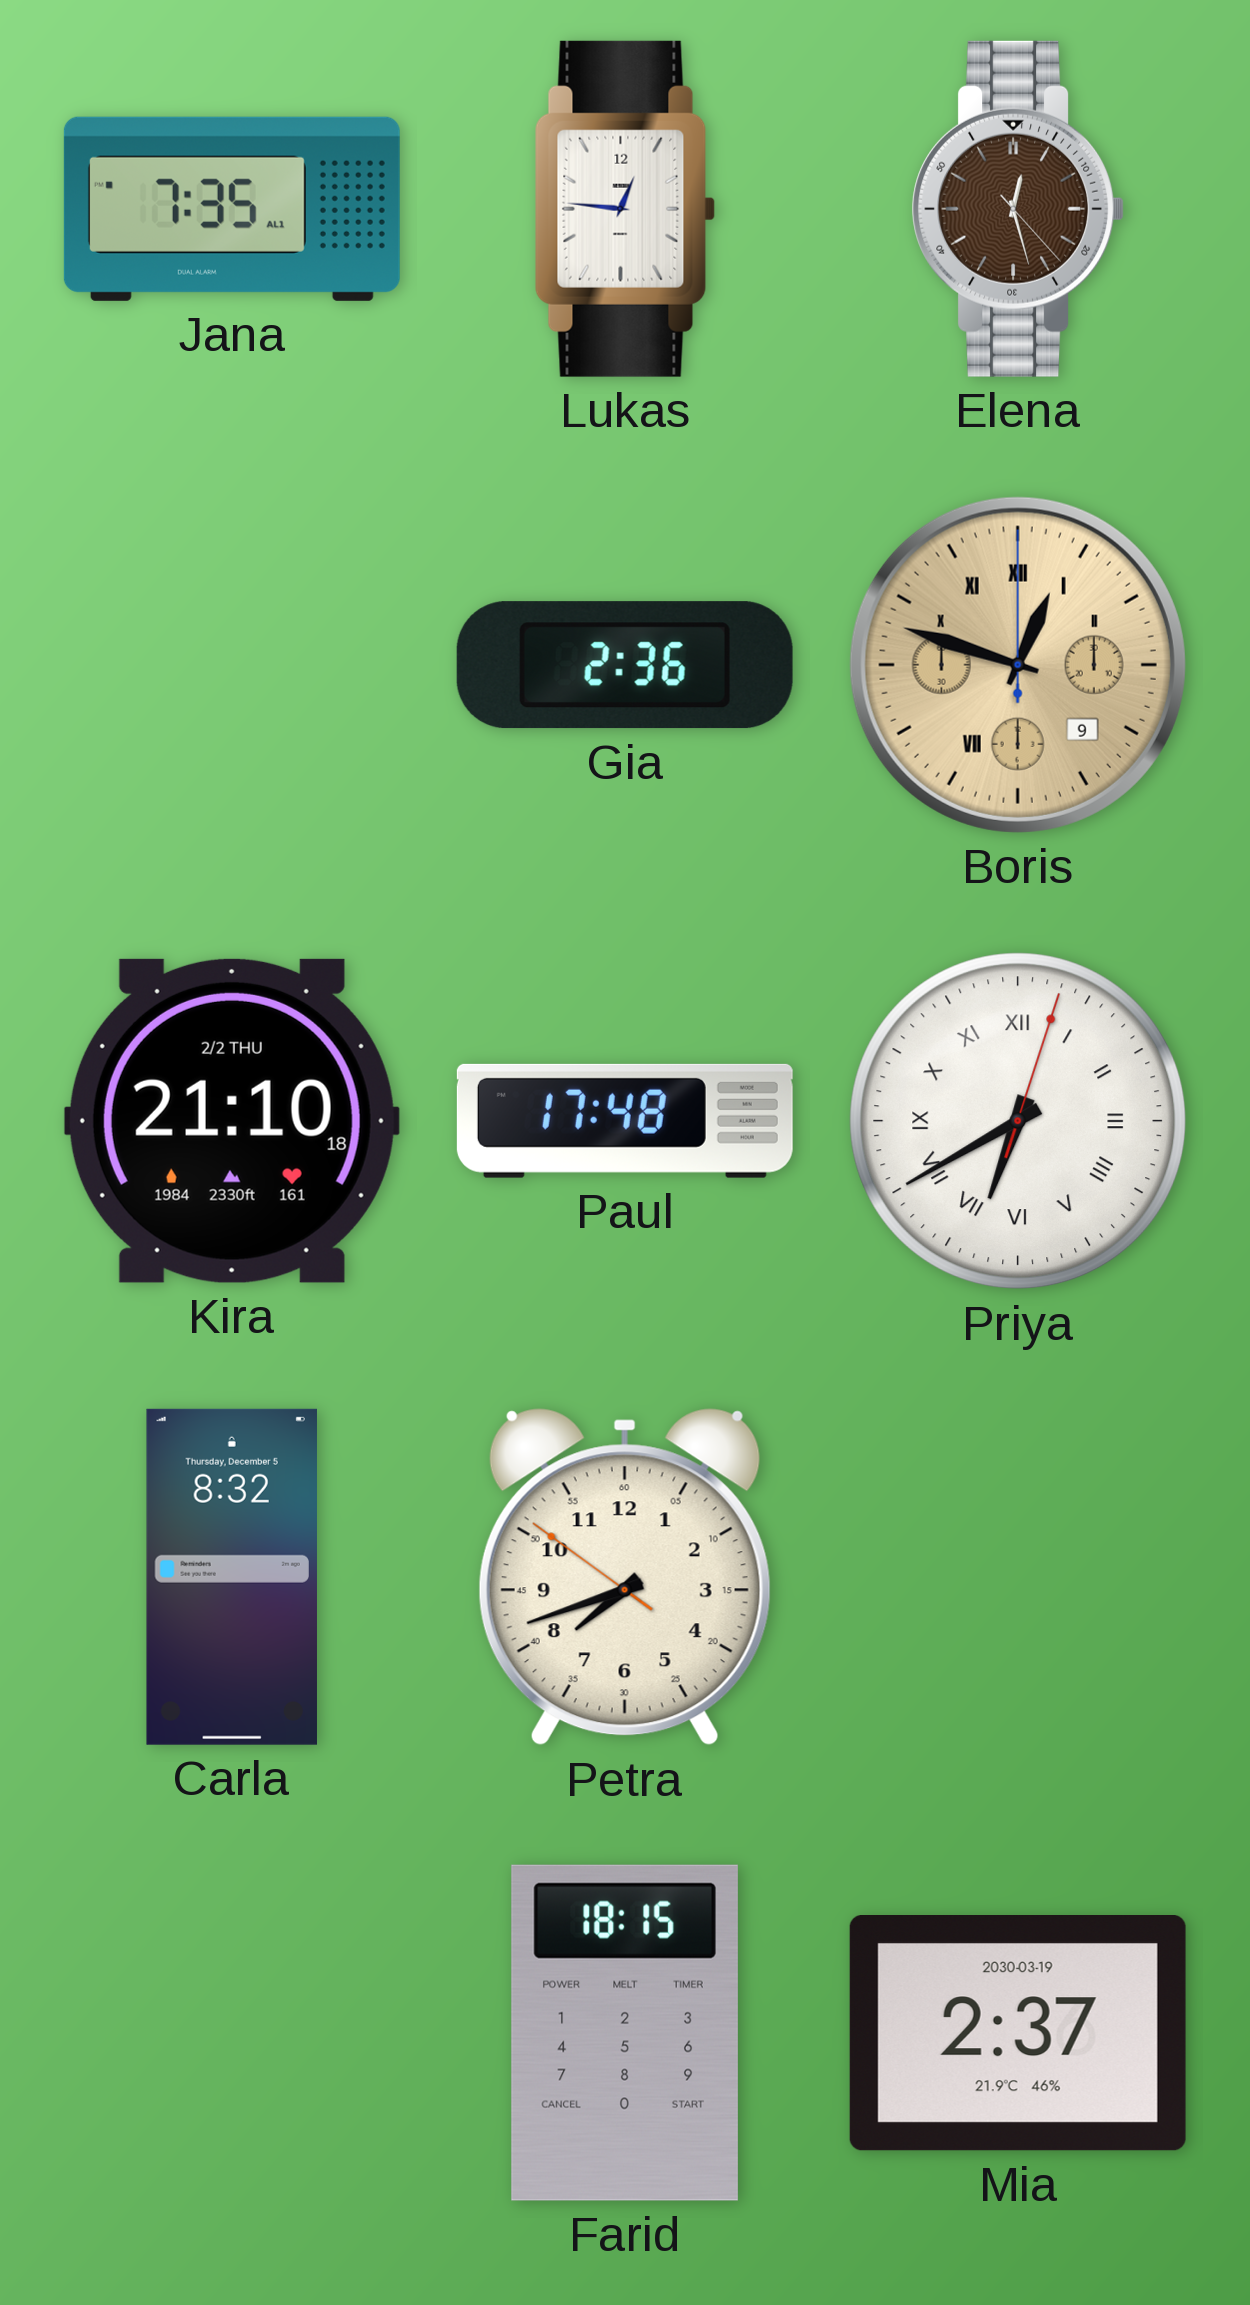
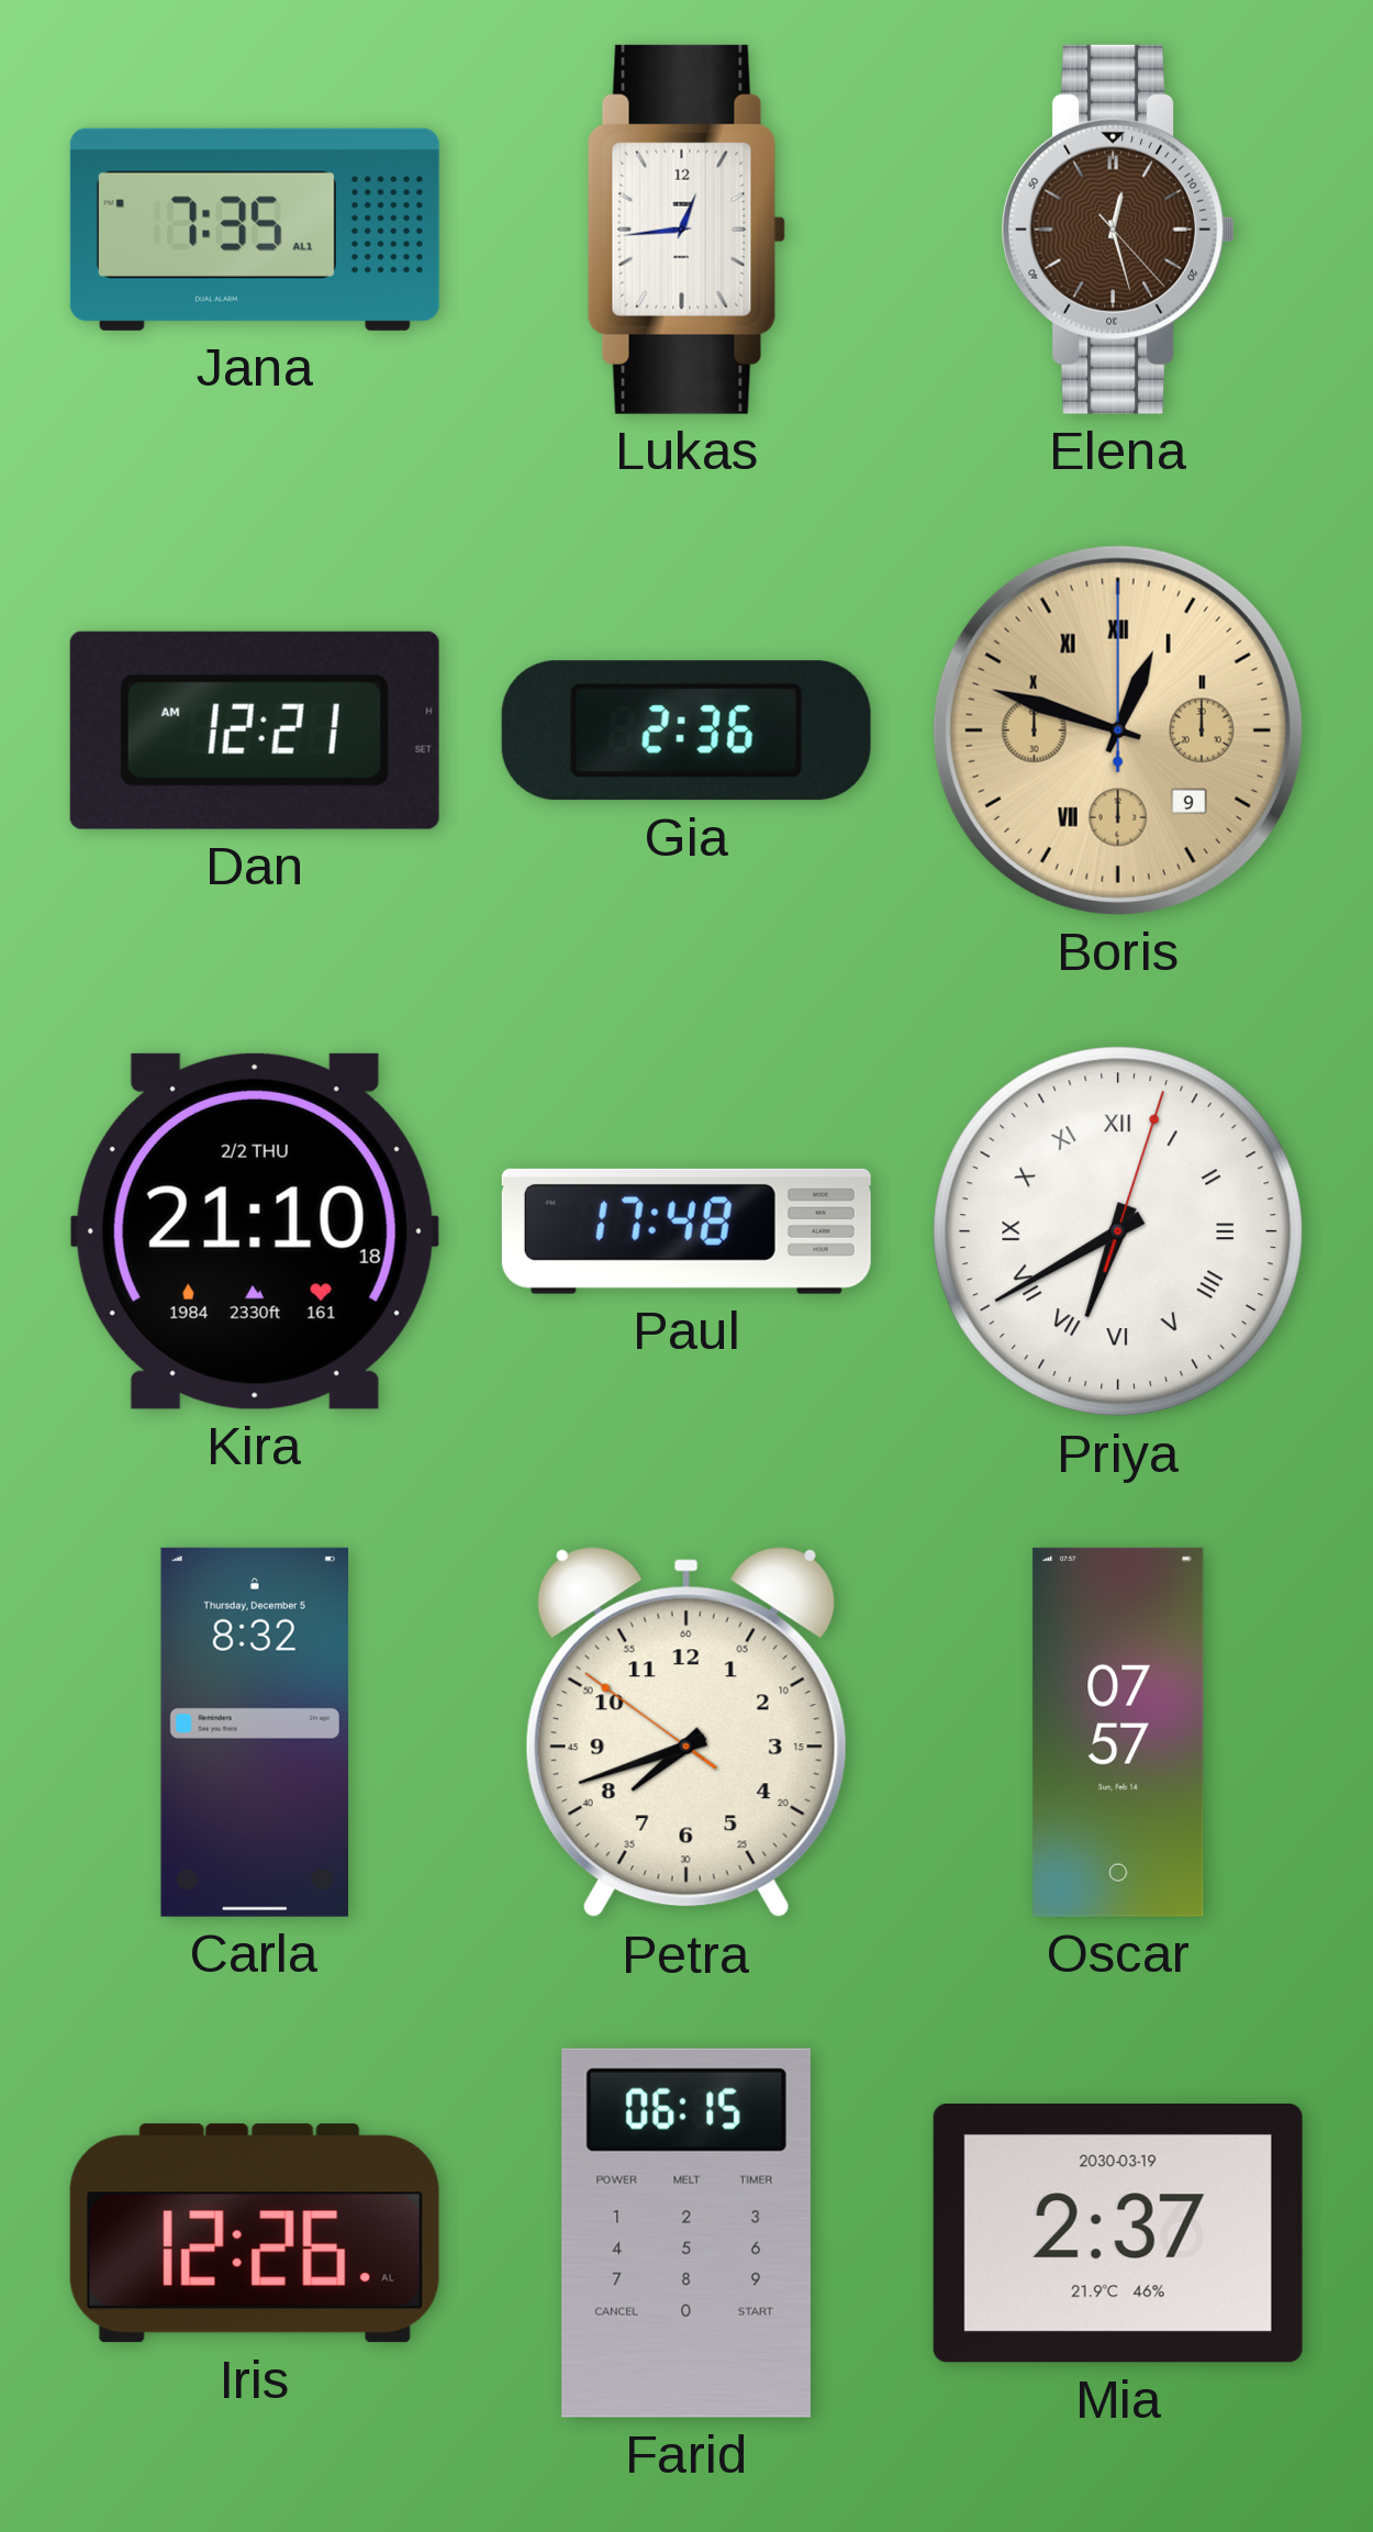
Lukas: 12:46 -> 12:44 (686, 230)
Dan: none -> 12:21 (255, 730)
Oscar: none -> 07:57 (1118, 1732)
Iris: none -> 12:26 (255, 2233)
Farid: 18:15 -> 06:15 (686, 2233)
